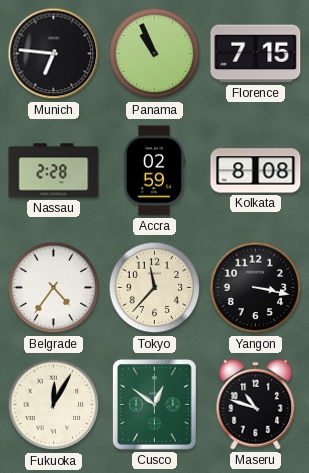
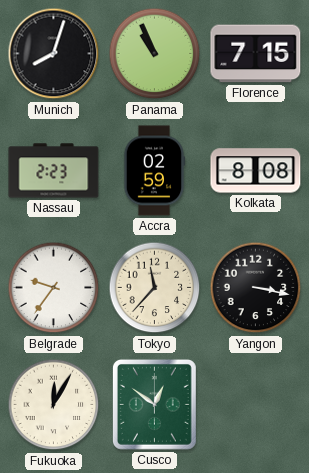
Munich: 6:46 -> 8:03 (54, 54)
Nassau: 2:28 -> 2:23 (54, 171)
Belgrade: 4:36 -> 9:36 (54, 288)
Maseru: 10:48 -> none (256, 404)
